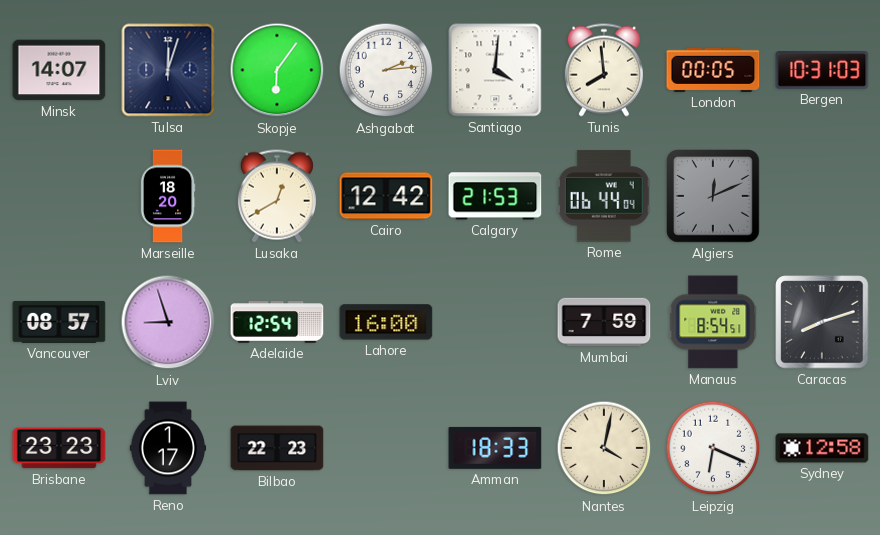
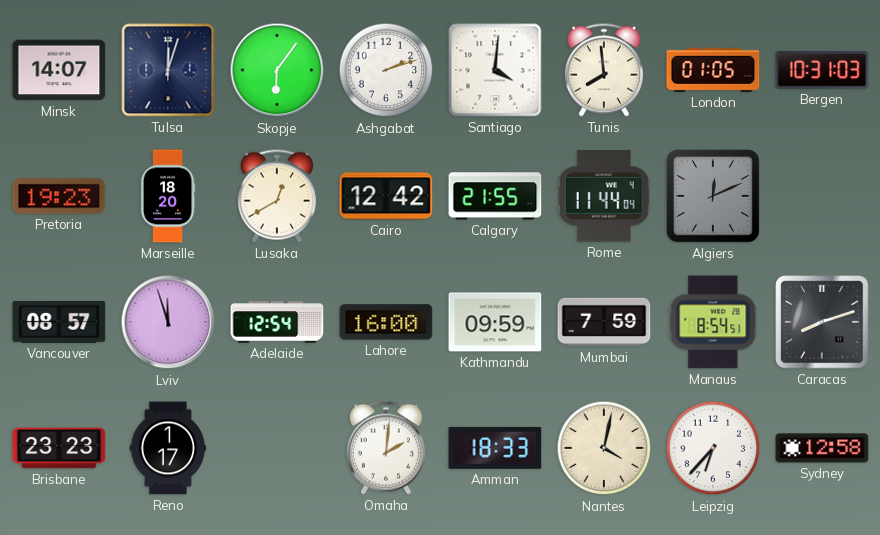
Ashgabat: 2:14 -> 2:12 (386, 70)
London: 00:05 -> 01:05 (713, 70)
Pretoria: none -> 19:23 (59, 196)
Calgary: 21:53 -> 21:55 (495, 196)
Rome: 06:44 -> 11:44 (604, 196)
Lviv: 8:57 -> 11:57 (168, 322)
Kathmandu: none -> 09:59 (495, 322)
Bilbao: 22:23 -> none (277, 448)
Omaha: none -> 2:01 (386, 448)
Leipzig: 6:19 -> 6:37 (713, 448)
